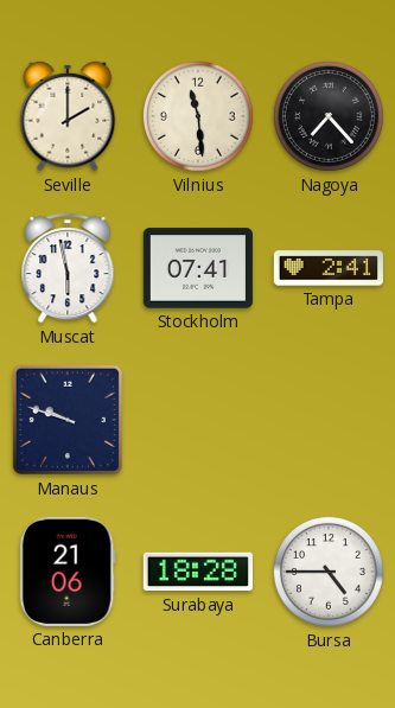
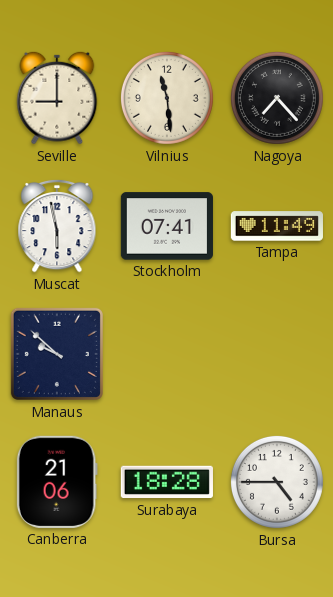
Seville: 2:00 -> 9:00 (57, 98)
Tampa: 2:41 -> 11:49 (277, 226)
Manaus: 9:48 -> 9:52 (57, 354)
